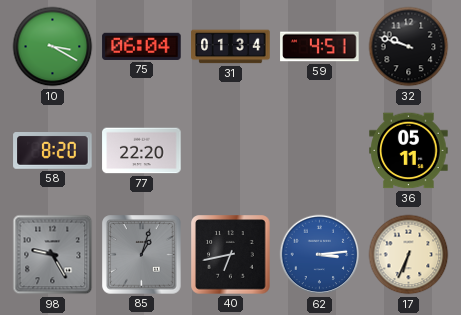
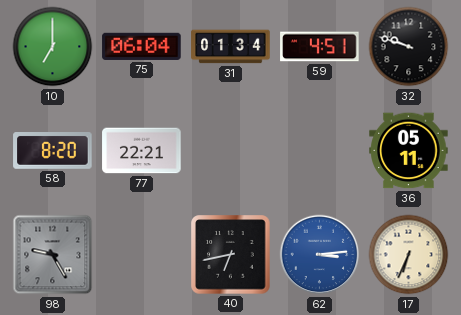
10: 3:20 -> 7:00 (53, 47)
77: 22:20 -> 22:21 (142, 151)
85: 1:03 -> none (142, 255)
